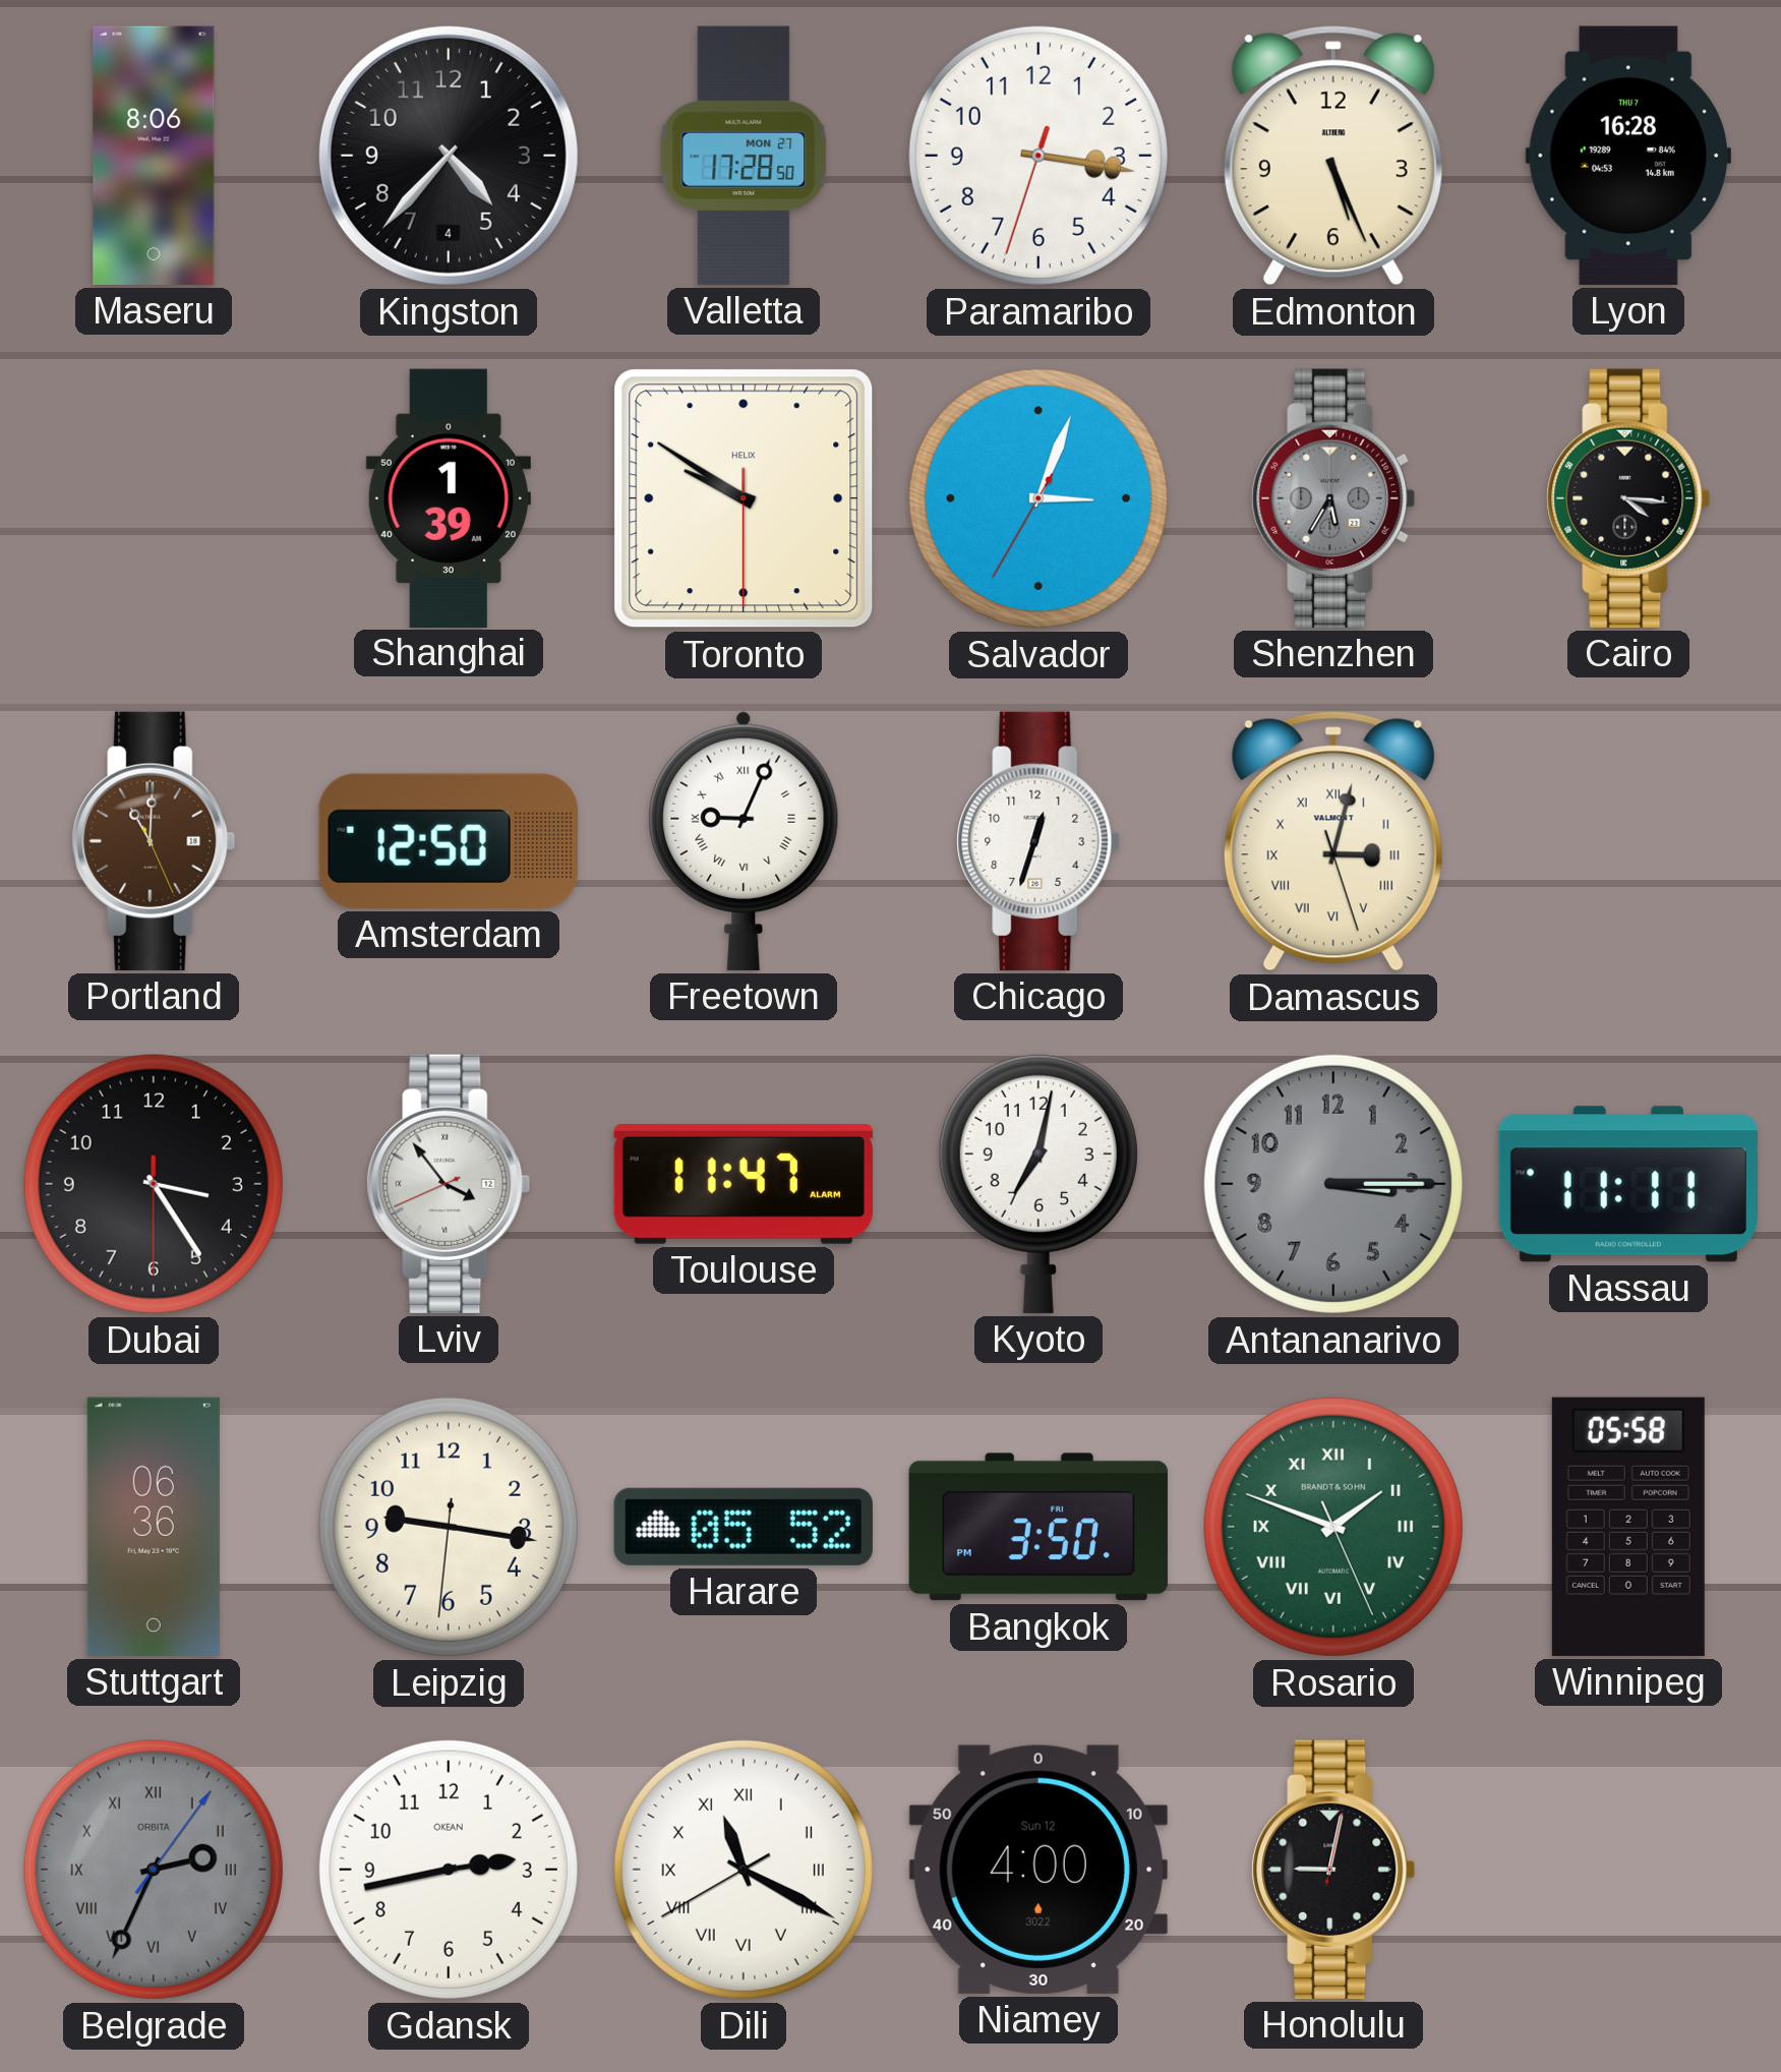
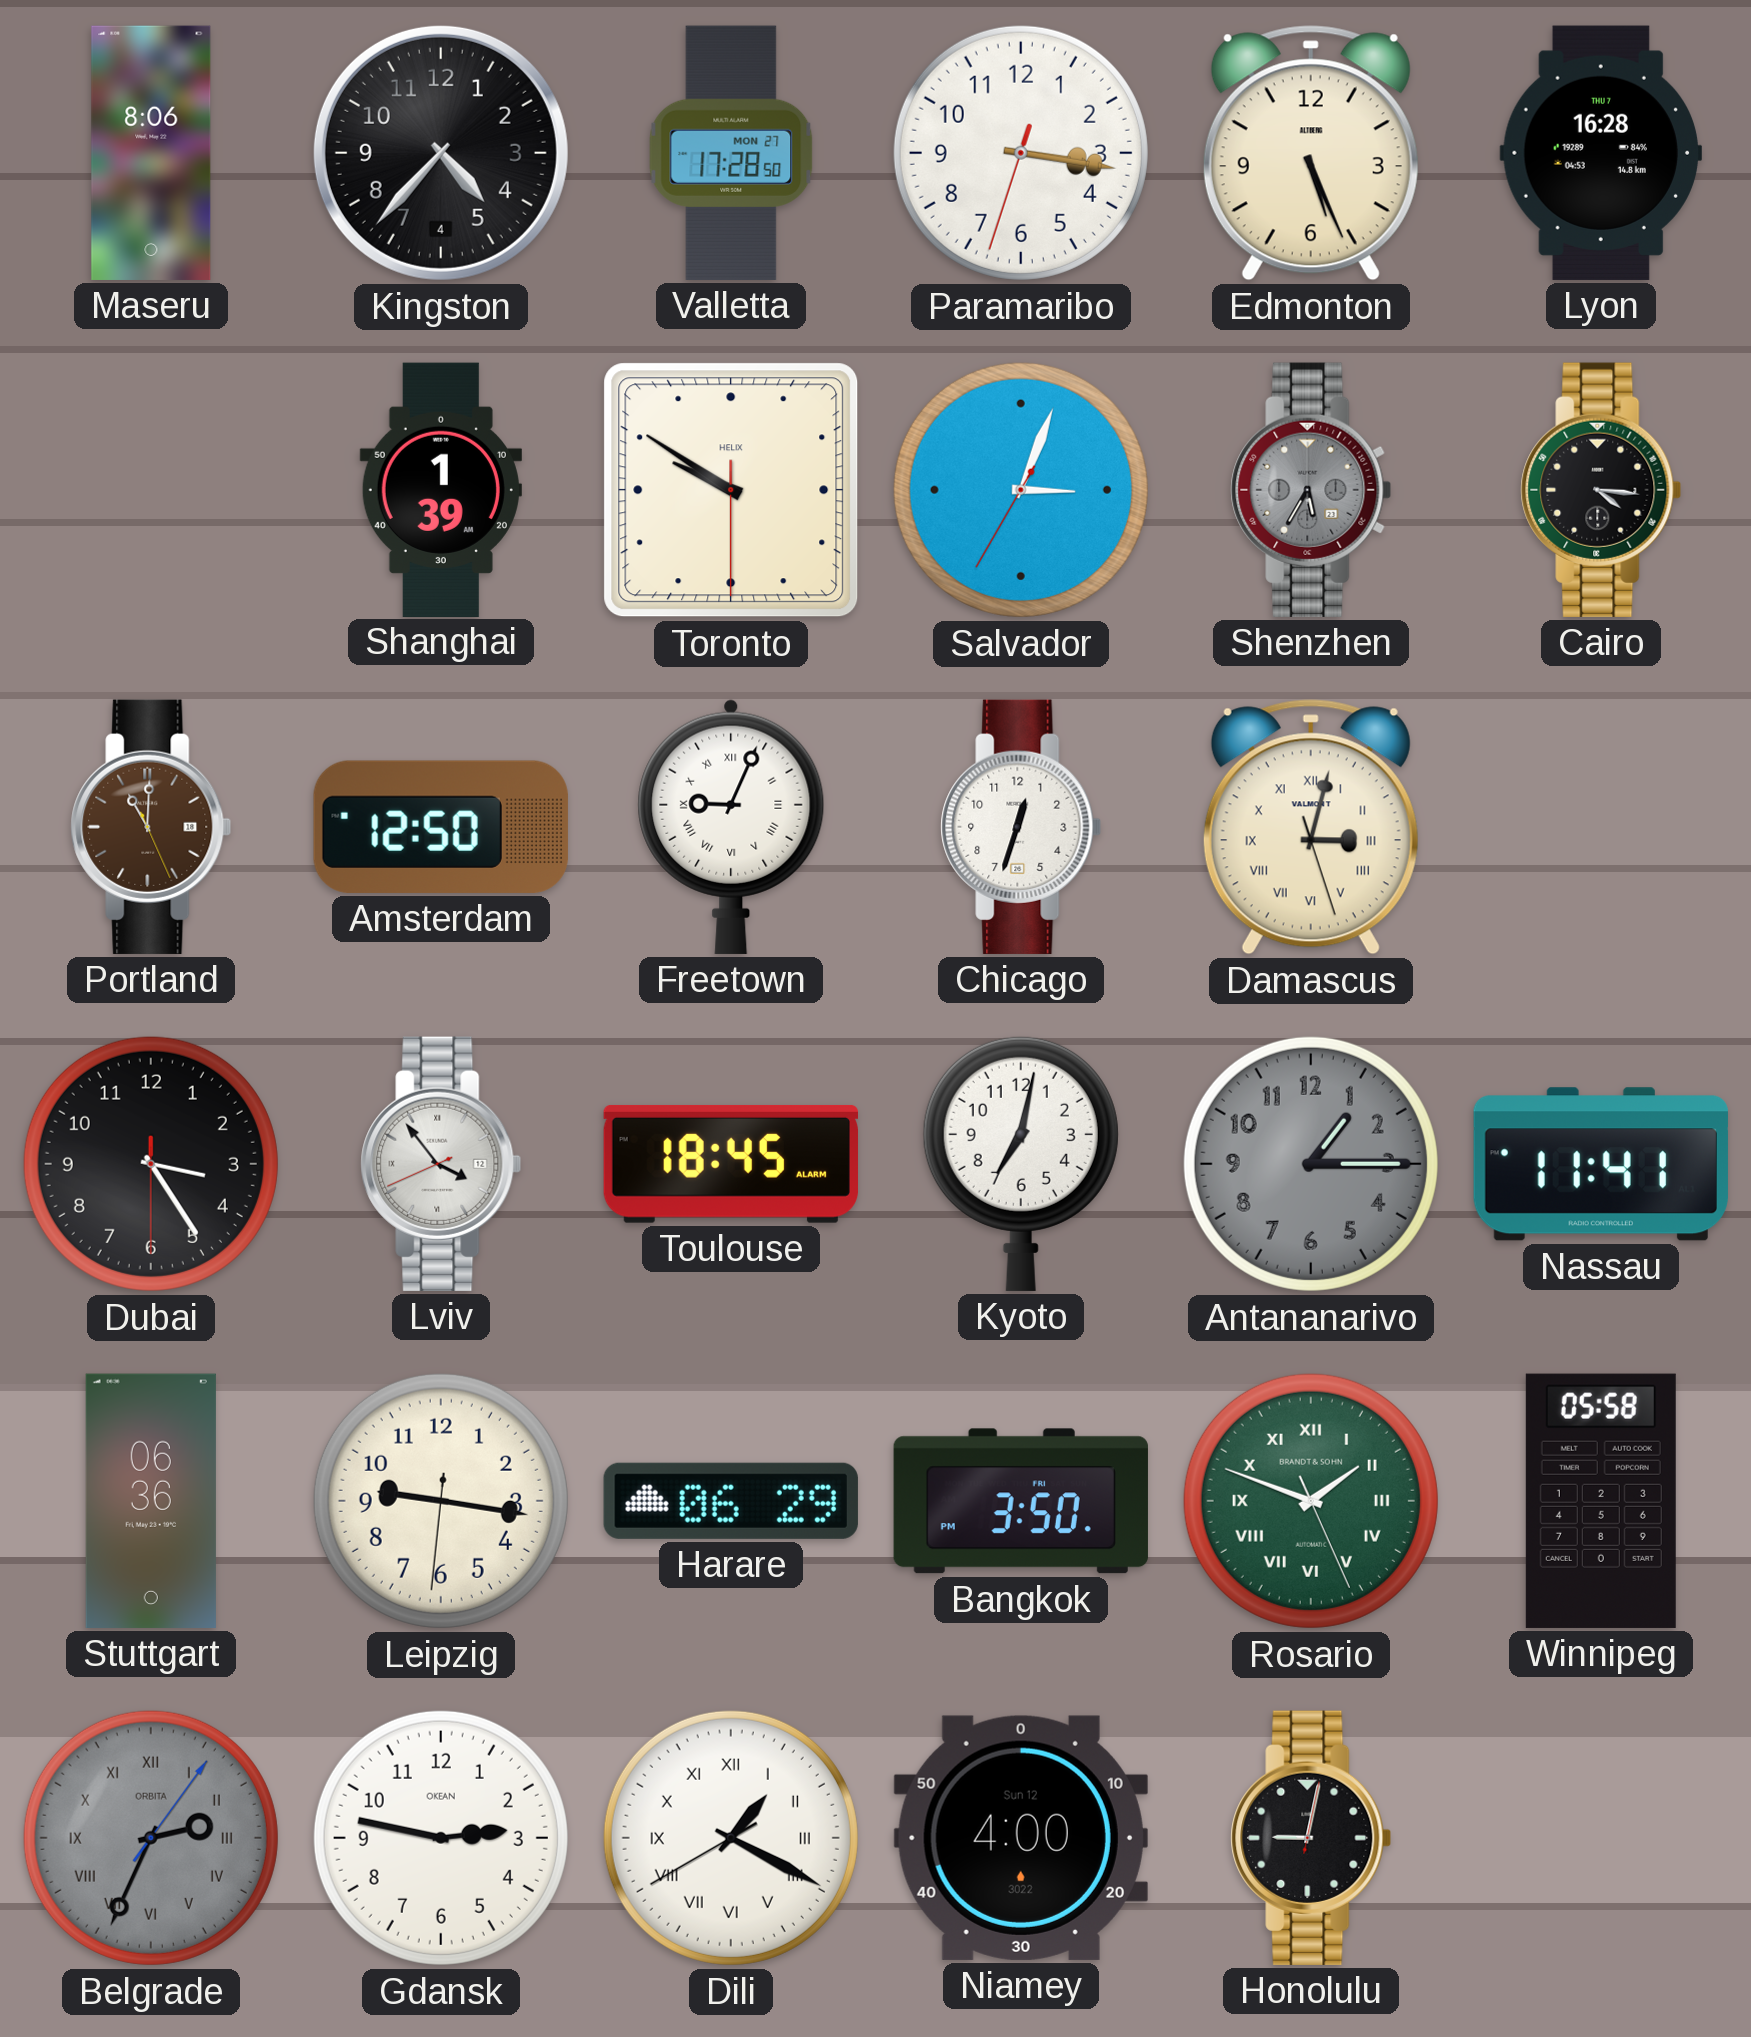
Toulouse: 11:47 -> 18:45 (731, 1164)
Antananarivo: 3:15 -> 1:15 (1311, 1164)
Nassau: 11:11 -> 11:41 (1601, 1164)
Harare: 05:52 -> 06:29 (731, 1501)
Gdansk: 2:43 -> 2:47 (441, 1838)
Dili: 11:19 -> 1:19 (731, 1838)
